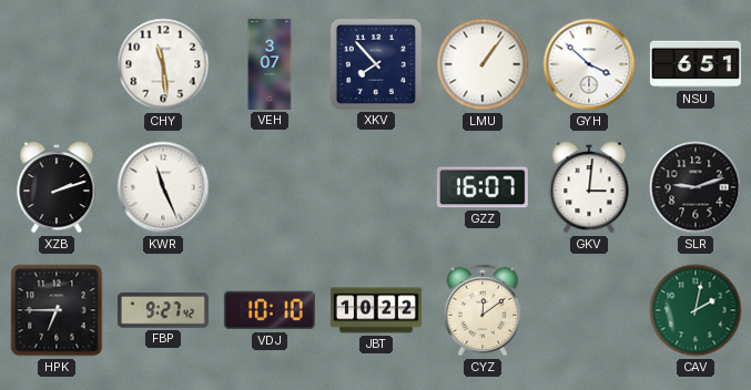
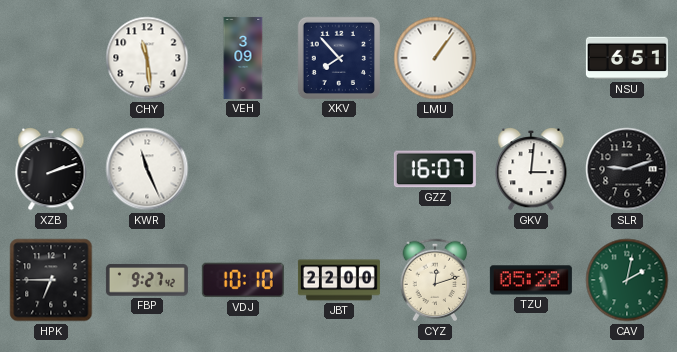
VEH: 3:07 -> 3:09 (243, 58)
GYH: 3:52 -> none (589, 64)
JBT: 10:22 -> 22:00 (339, 280)
CYZ: 12:09 -> 12:12 (435, 280)
TZU: none -> 05:28 (531, 280)
